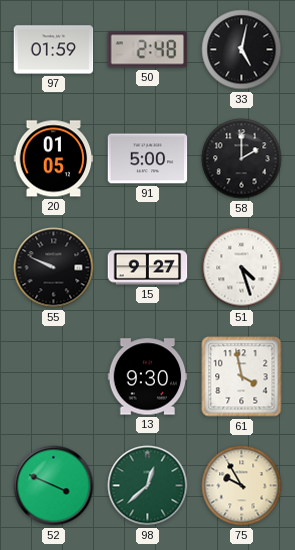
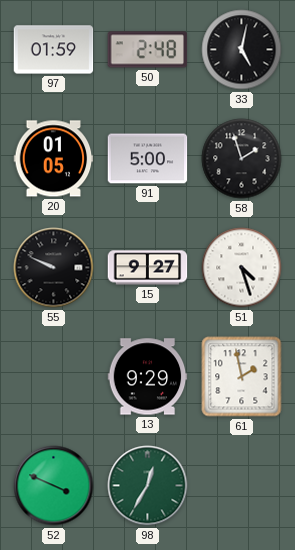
58: 2:00 -> 1:57 (242, 159)
13: 9:30 -> 9:29 (148, 377)
61: 3:58 -> 1:58 (242, 377)
98: 12:38 -> 12:35 (148, 486)
75: 9:55 -> none (242, 486)
